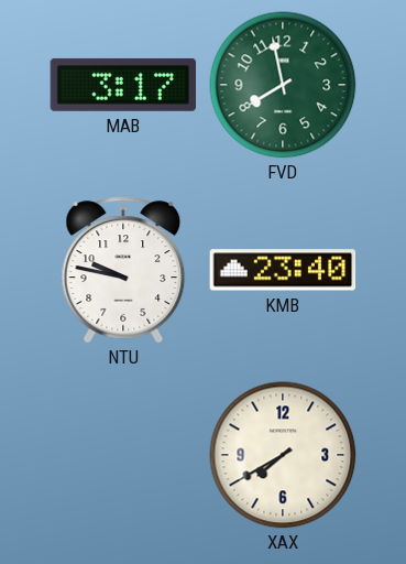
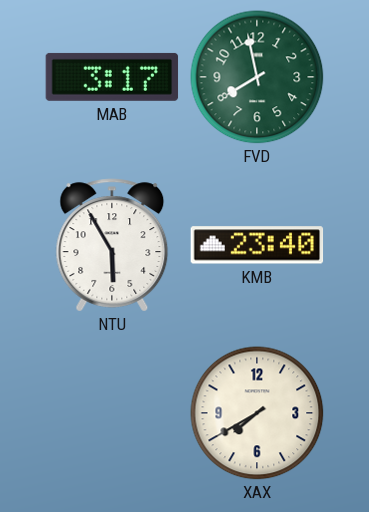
NTU: 9:47 -> 5:55 (112, 245)
